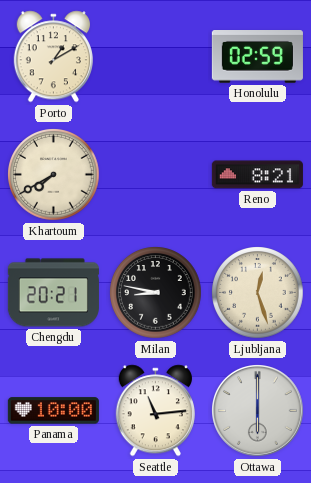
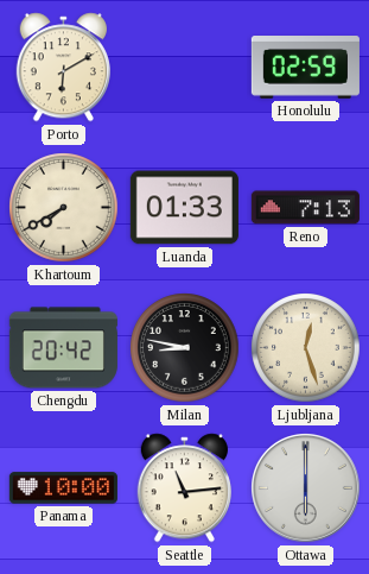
Porto: 1:10 -> 6:10 (63, 68)
Luanda: none -> 01:33 (184, 208)
Reno: 8:21 -> 7:13 (305, 208)
Chengdu: 20:21 -> 20:42 (63, 348)
